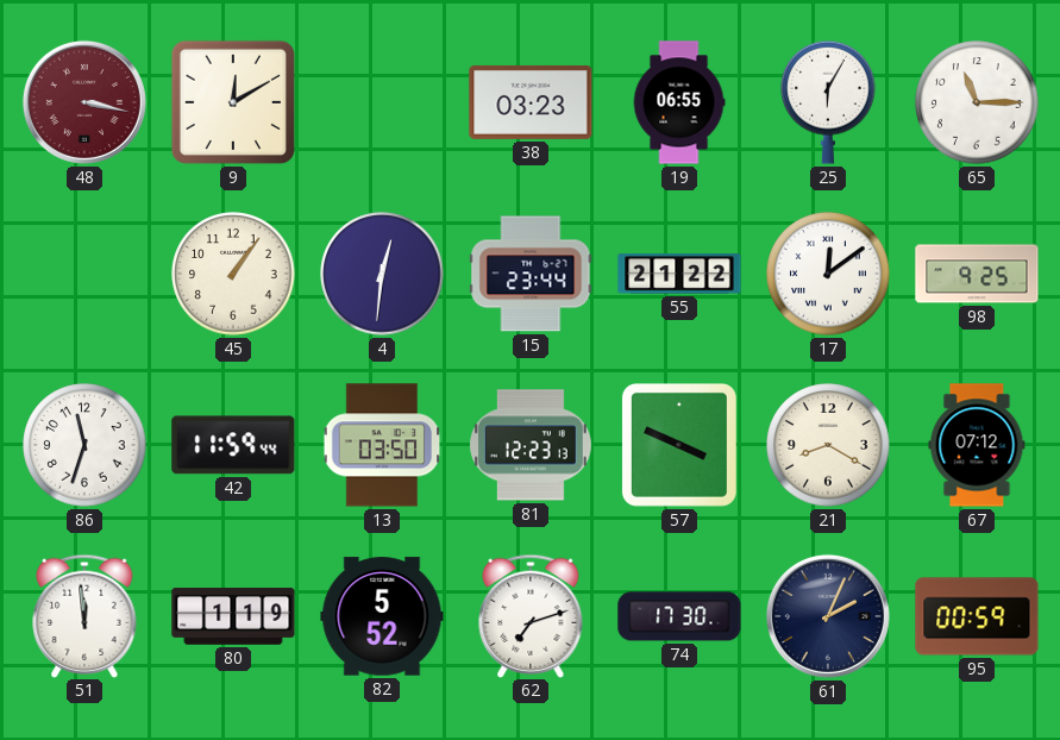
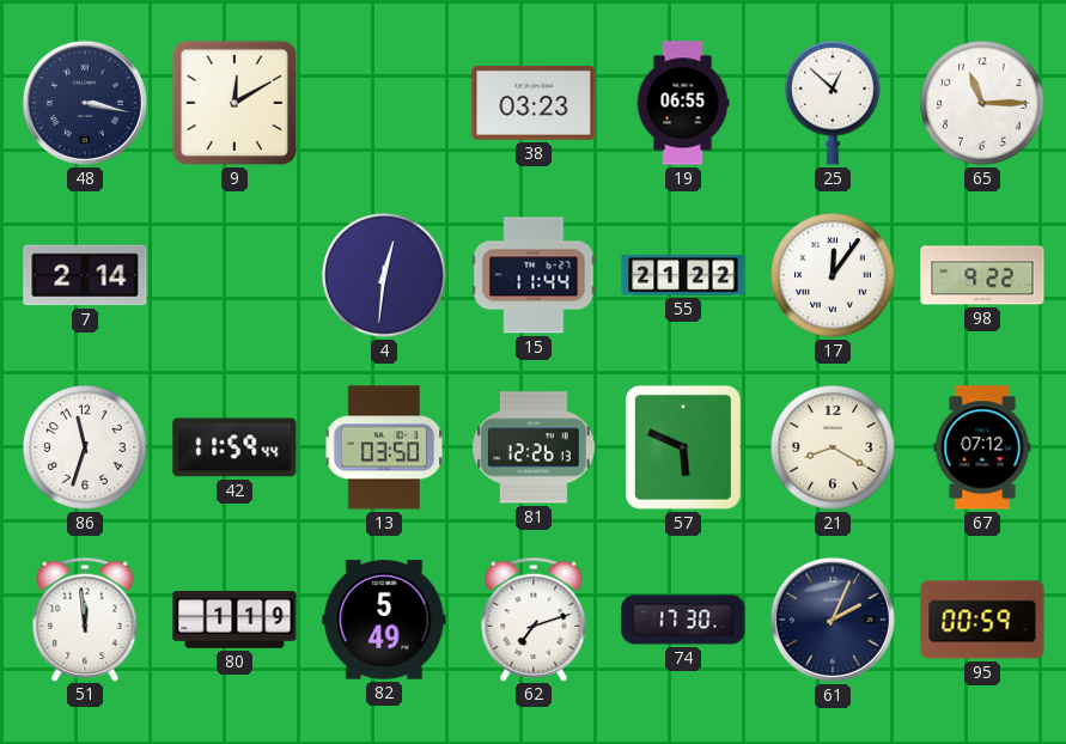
48 dial: burgundy -> navy (85, 103)
25: 6:05 -> 12:52 (833, 103)
7: none -> 2:14 (85, 275)
45: 1:06 -> none (233, 274)
15: 23:44 -> 11:44 (534, 275)
17: 12:09 -> 12:06 (833, 275)
98: 9:25 -> 9:22 (982, 275)
81: 12:23 -> 12:26 (535, 447)
57: 3:49 -> 5:49 (683, 447)
82: 5:52 -> 5:49 (384, 620)
